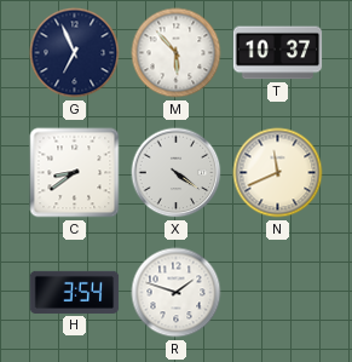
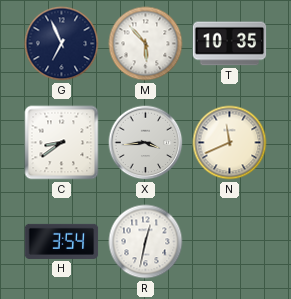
T: 10:37 -> 10:35 (230, 44)
X: 4:21 -> 3:44 (146, 143)
R: 1:48 -> 12:32 (146, 242)
